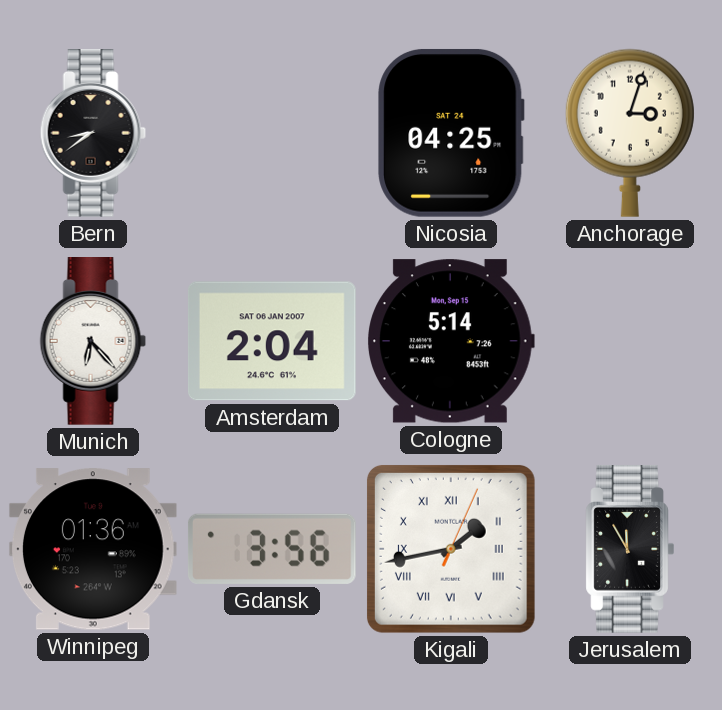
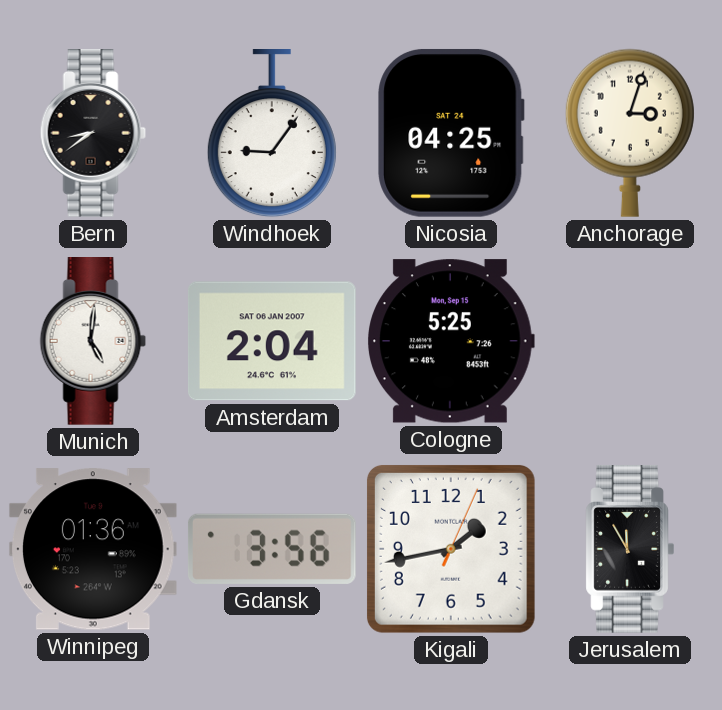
Windhoek: none -> 9:06 (272, 134)
Munich: 6:23 -> 5:01 (93, 342)
Cologne: 5:14 -> 5:25 (451, 341)
Kigali numerals: Roman -> Arabic (451, 549)
